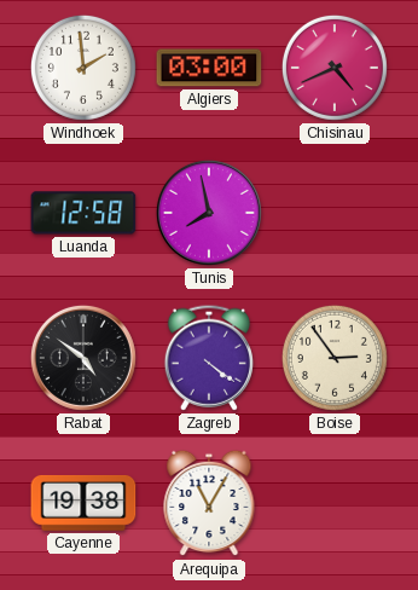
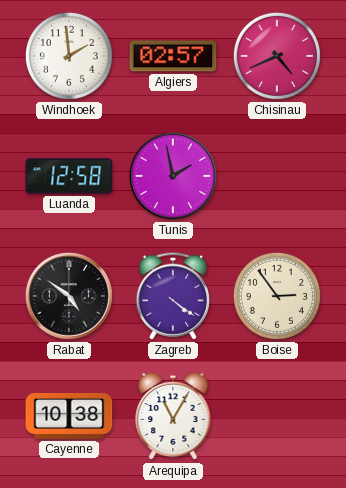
Algiers: 03:00 -> 02:57 (173, 56)
Tunis: 7:58 -> 1:58 (173, 176)
Cayenne: 19:38 -> 10:38 (69, 416)
